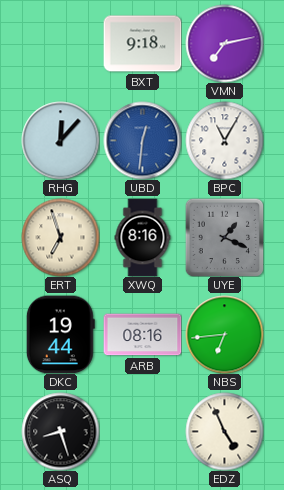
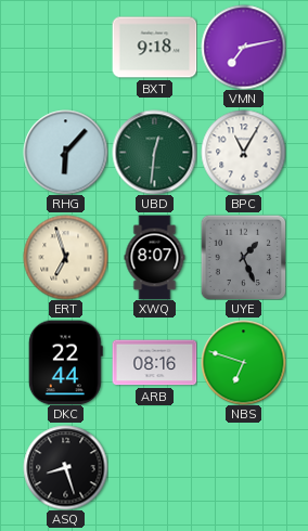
RHG: 12:07 -> 6:07 (65, 152)
UBD dial: blue -> green (154, 152)
XWQ: 8:16 -> 8:07 (155, 257)
UYE: 1:19 -> 1:26 (243, 257)
DKC: 19:44 -> 22:44 (65, 362)
NBS: 6:44 -> 6:48 (243, 362)
EDZ: 4:56 -> none (224, 431)
